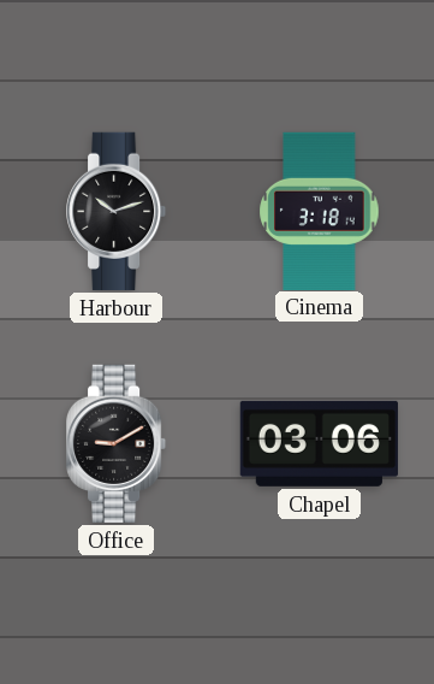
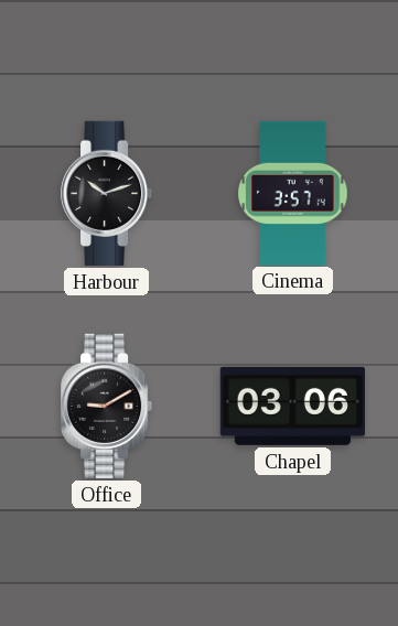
Cinema: 3:18 -> 3:57 (293, 193)
